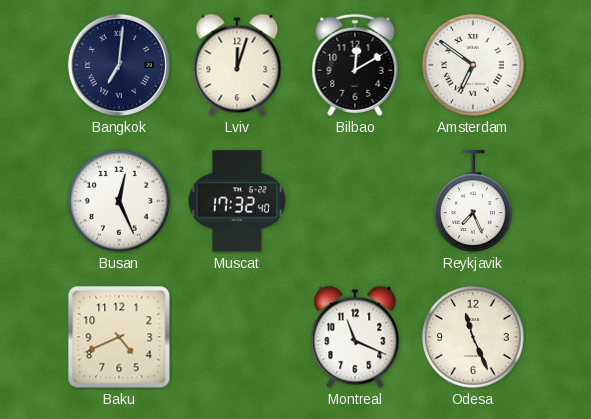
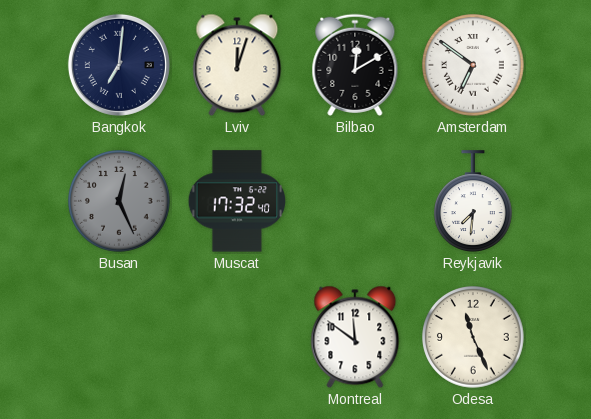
Busan dial: white -> grey (119, 201)
Reykjavik: 7:26 -> 7:31 (474, 201)
Baku: 4:41 -> none (119, 337)
Montreal: 11:19 -> 11:51 (355, 337)
